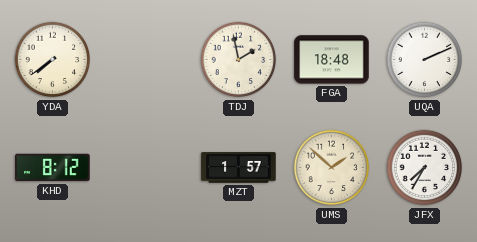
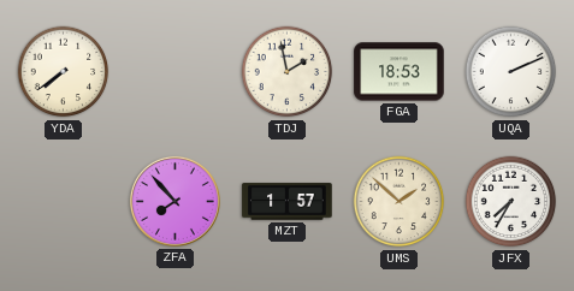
FGA: 18:48 -> 18:53 (400, 72)
KHD: 8:12 -> none (53, 168)
ZFA: none -> 7:53 (174, 201)
